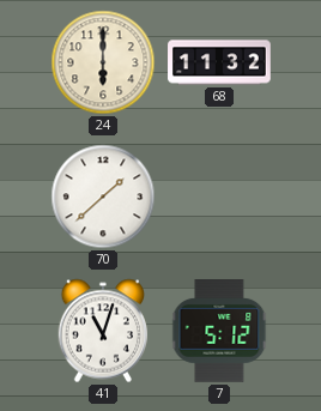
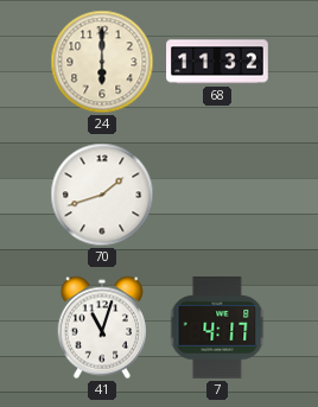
70: 1:38 -> 1:42 (102, 195)
7: 5:12 -> 4:17 (217, 329)
